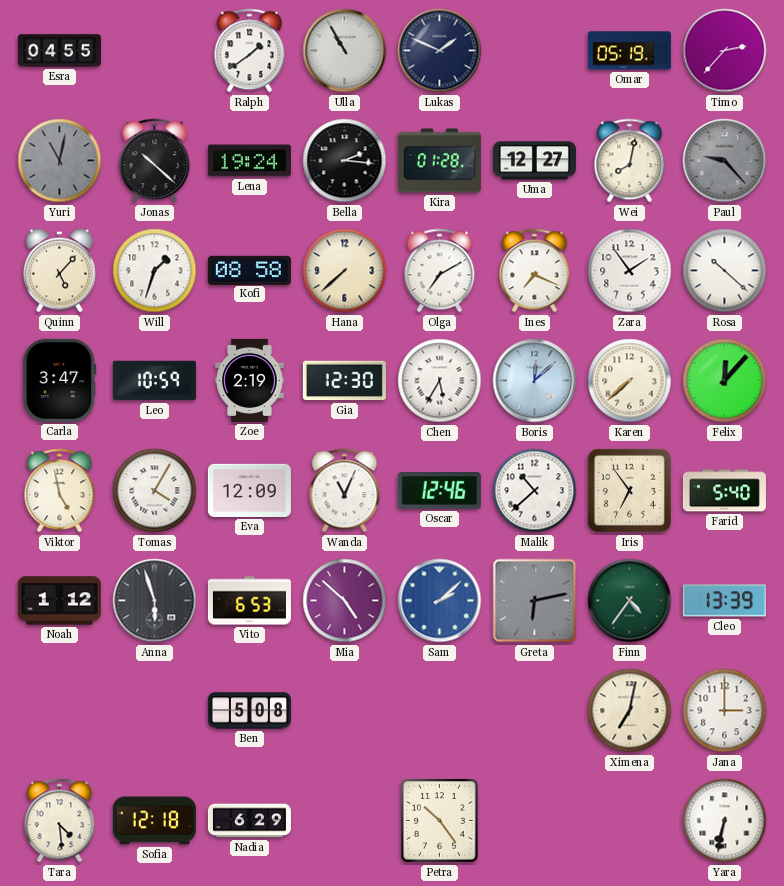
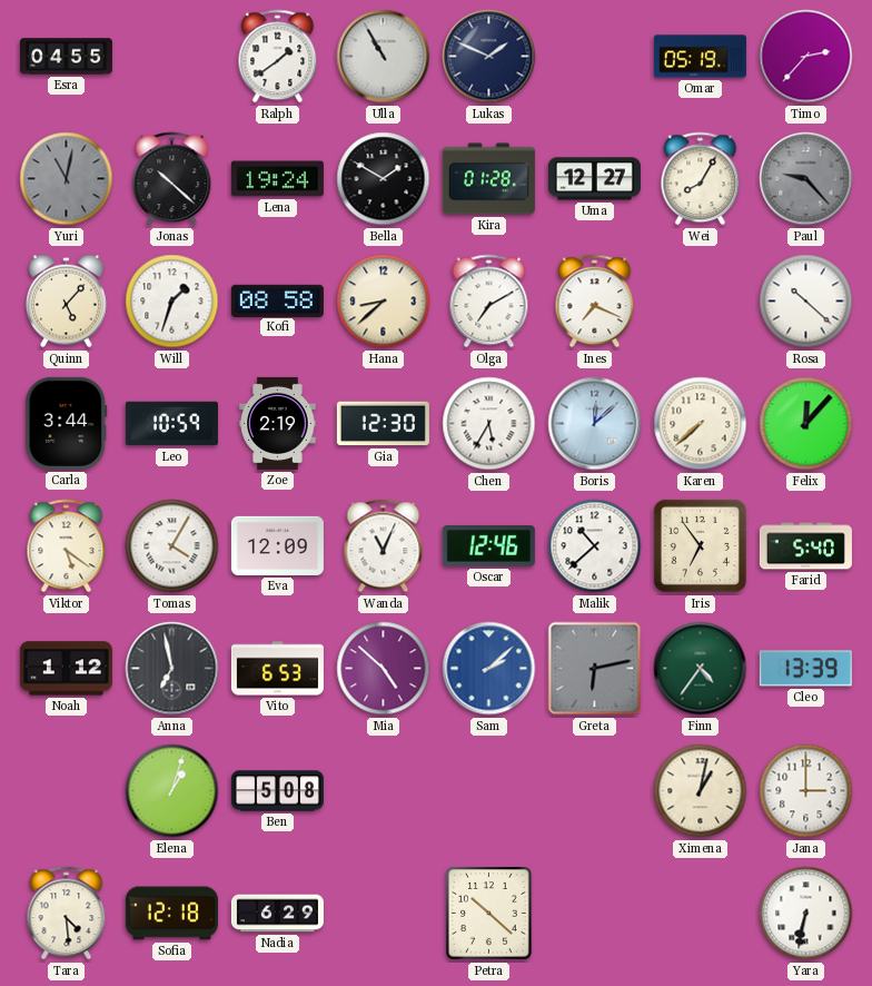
Bella: 2:16 -> 1:50 (384, 179)
Wei: 8:02 -> 8:05 (701, 179)
Hana: 7:38 -> 8:38 (384, 302)
Zara: 1:54 -> none (630, 271)
Carla: 3:47 -> 3:44 (67, 423)
Viktor: 4:58 -> 5:21 (67, 546)
Anna: 5:57 -> 6:58 (172, 669)
Elena: none -> 1:03 (172, 791)
Ximena: 7:02 -> 1:02 (701, 791)
Petra: 10:24 -> 10:22 (489, 914)
